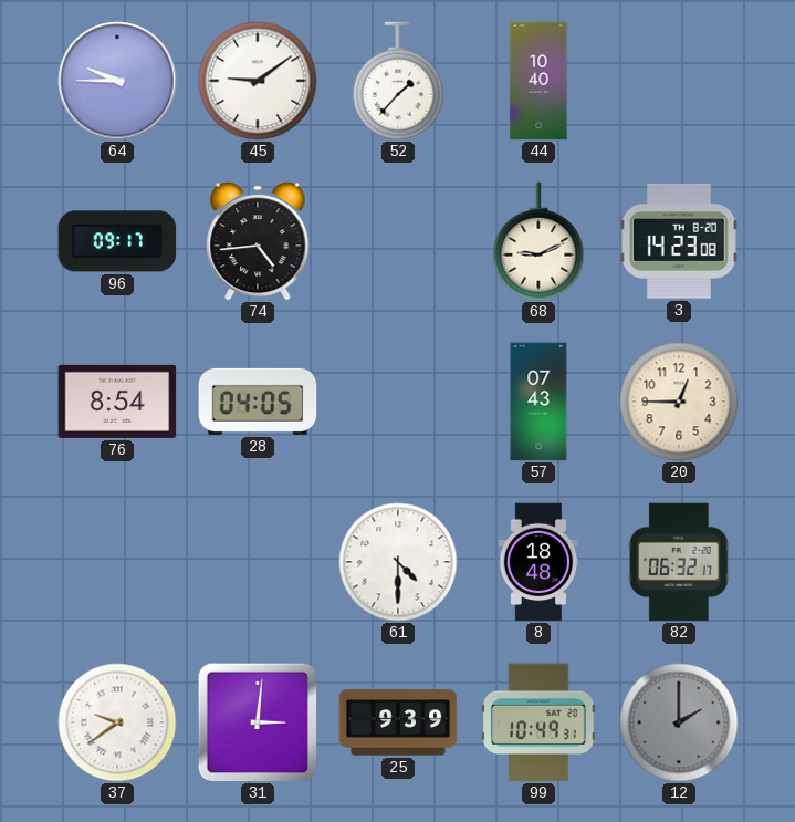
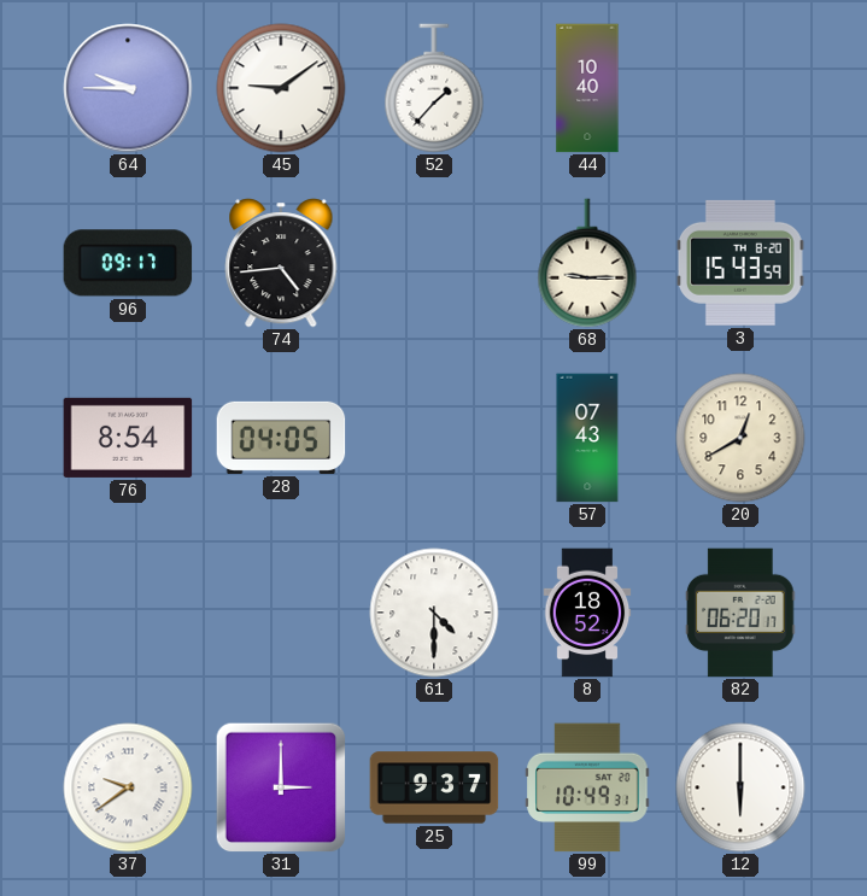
68: 9:11 -> 9:15 (587, 263)
3: 14:23 -> 15:43 (742, 263)
20: 12:45 -> 12:40 (740, 438)
8: 18:48 -> 18:52 (587, 613)
82: 06:32 -> 06:20 (742, 613)
31: 3:01 -> 3:00 (281, 787)
25: 9:39 -> 9:37 (434, 787)
12: 2:00 -> 6:00 (740, 787)
12 dial: grey -> white (740, 787)
